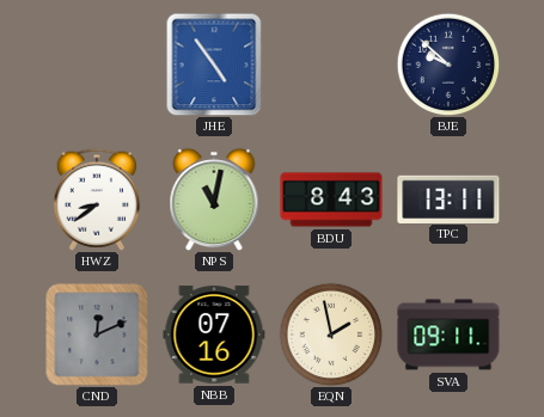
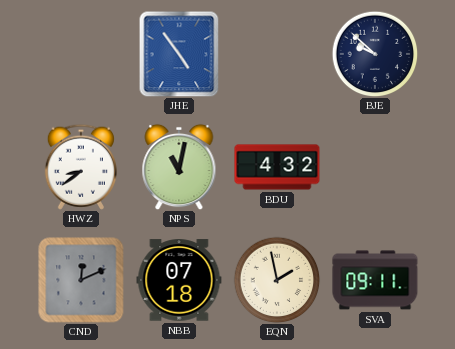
BDU: 8:43 -> 4:32 (277, 167)
TPC: 13:11 -> none (448, 198)
NBB: 07:16 -> 07:18 (179, 280)
